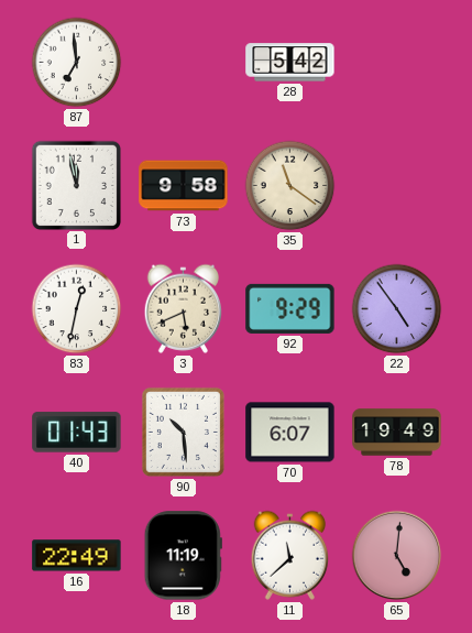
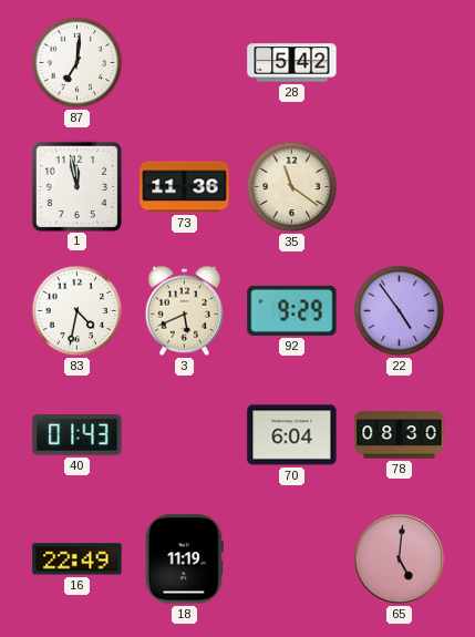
87: 6:59 -> 7:01 (78, 63)
73: 9:58 -> 11:36 (185, 187)
83: 12:32 -> 4:32 (78, 311)
90: 10:29 -> none (183, 432)
70: 6:07 -> 6:04 (292, 435)
78: 19:49 -> 08:30 (400, 435)
11: 11:38 -> none (290, 555)
